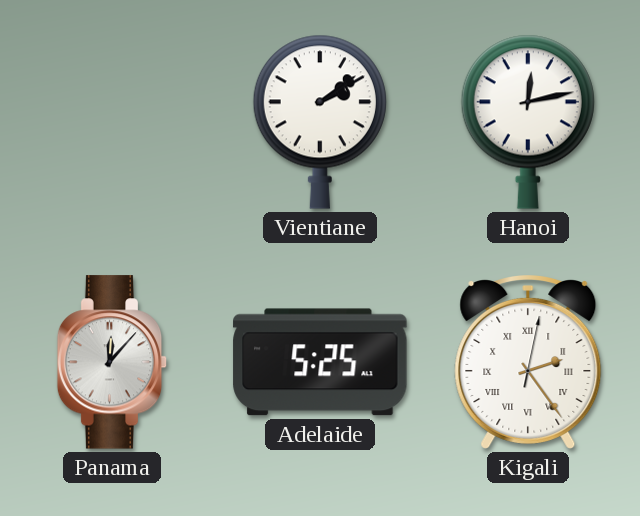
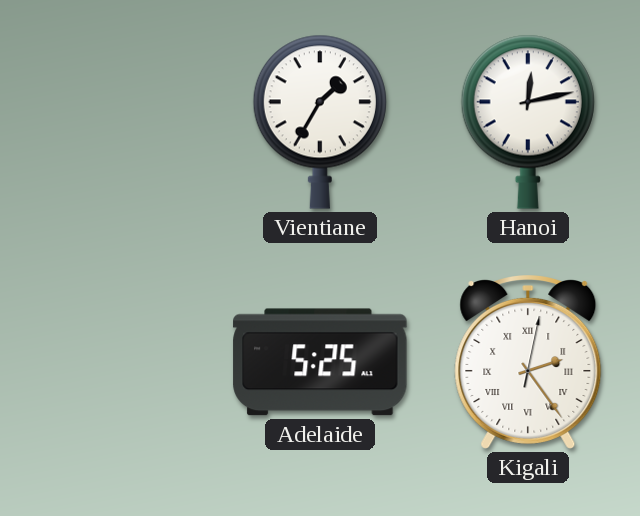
Vientiane: 2:09 -> 1:35 (320, 122)
Panama: 12:07 -> none (112, 362)
